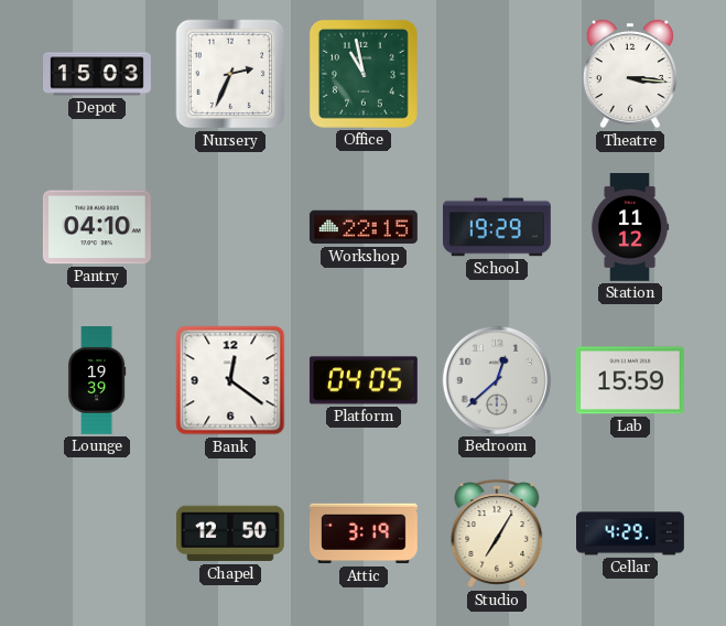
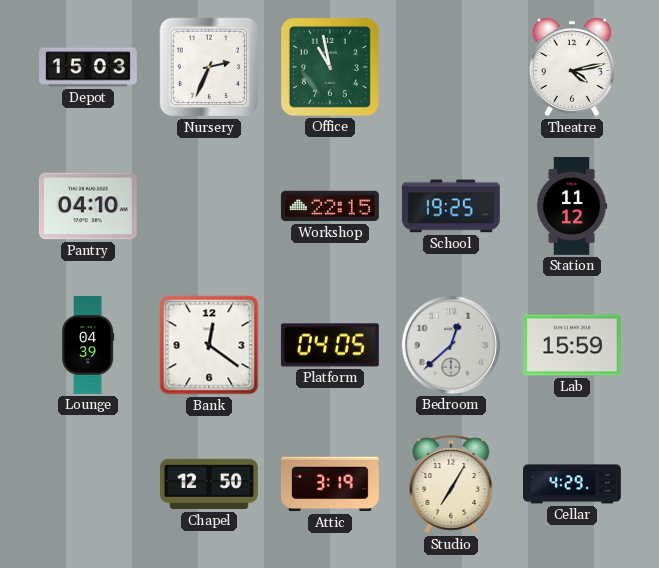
Theatre: 3:16 -> 4:13 (572, 67)
School: 19:29 -> 19:25 (451, 206)
Lounge: 19:39 -> 04:39 (88, 346)
